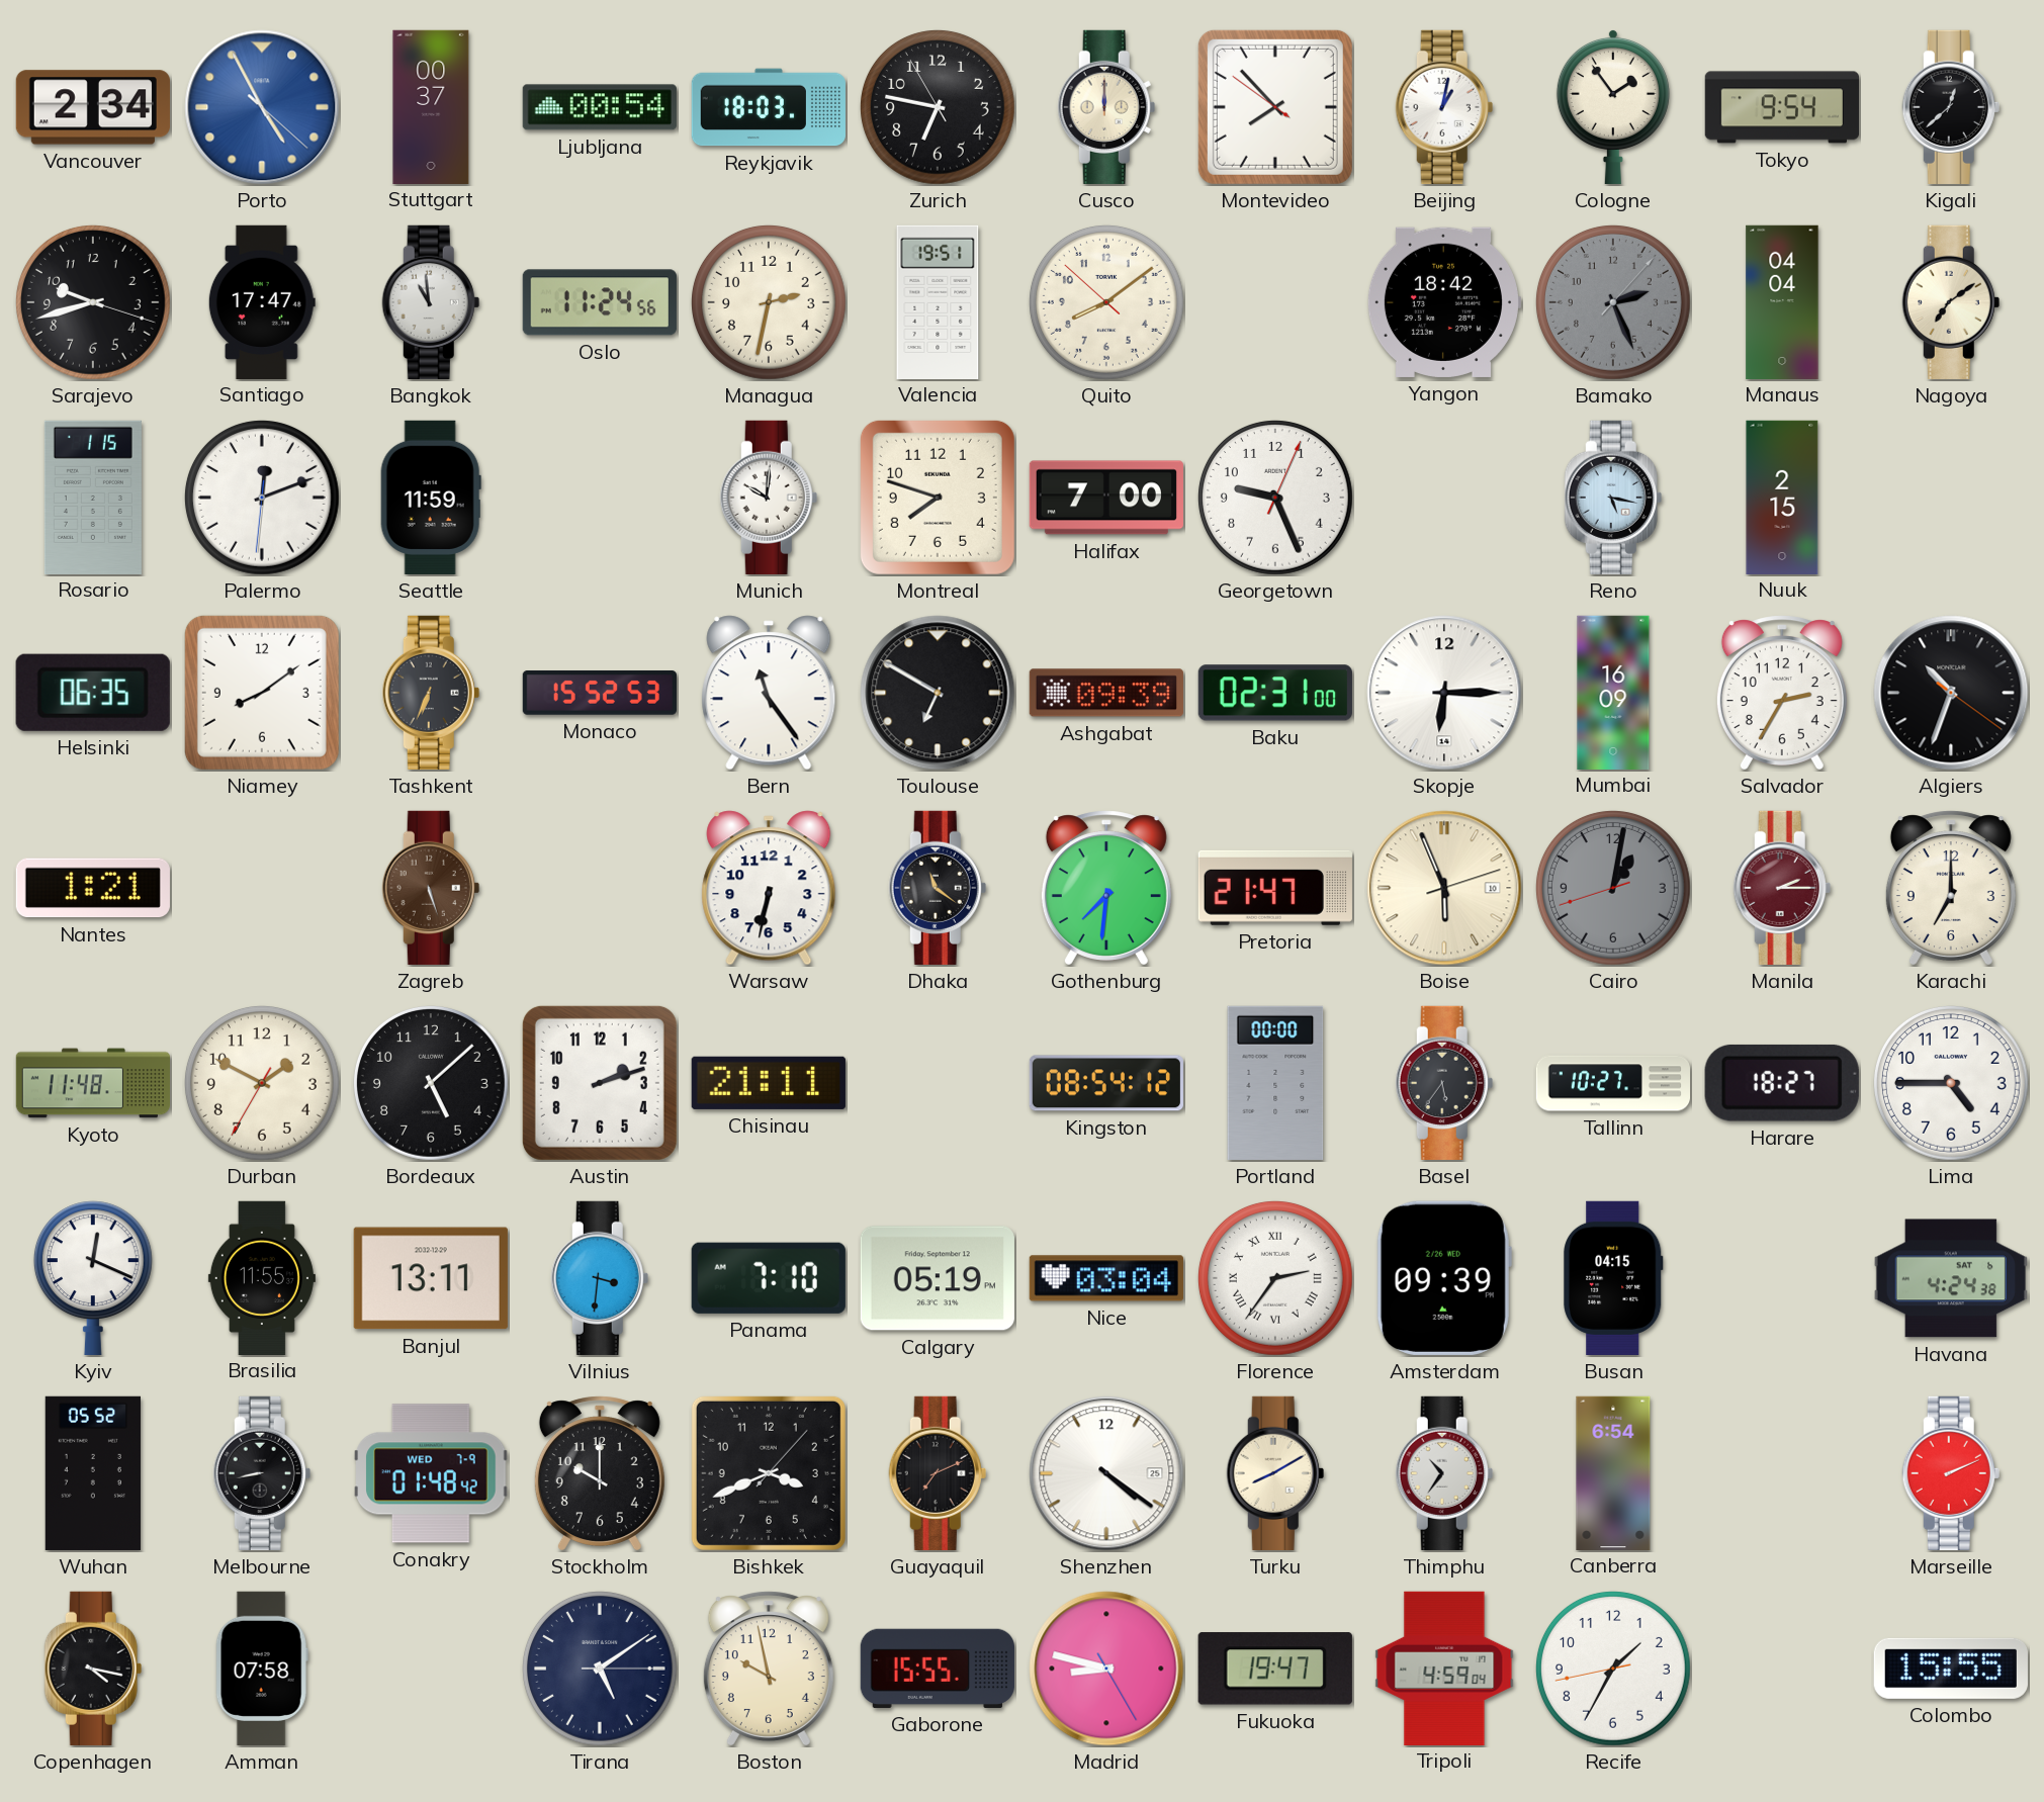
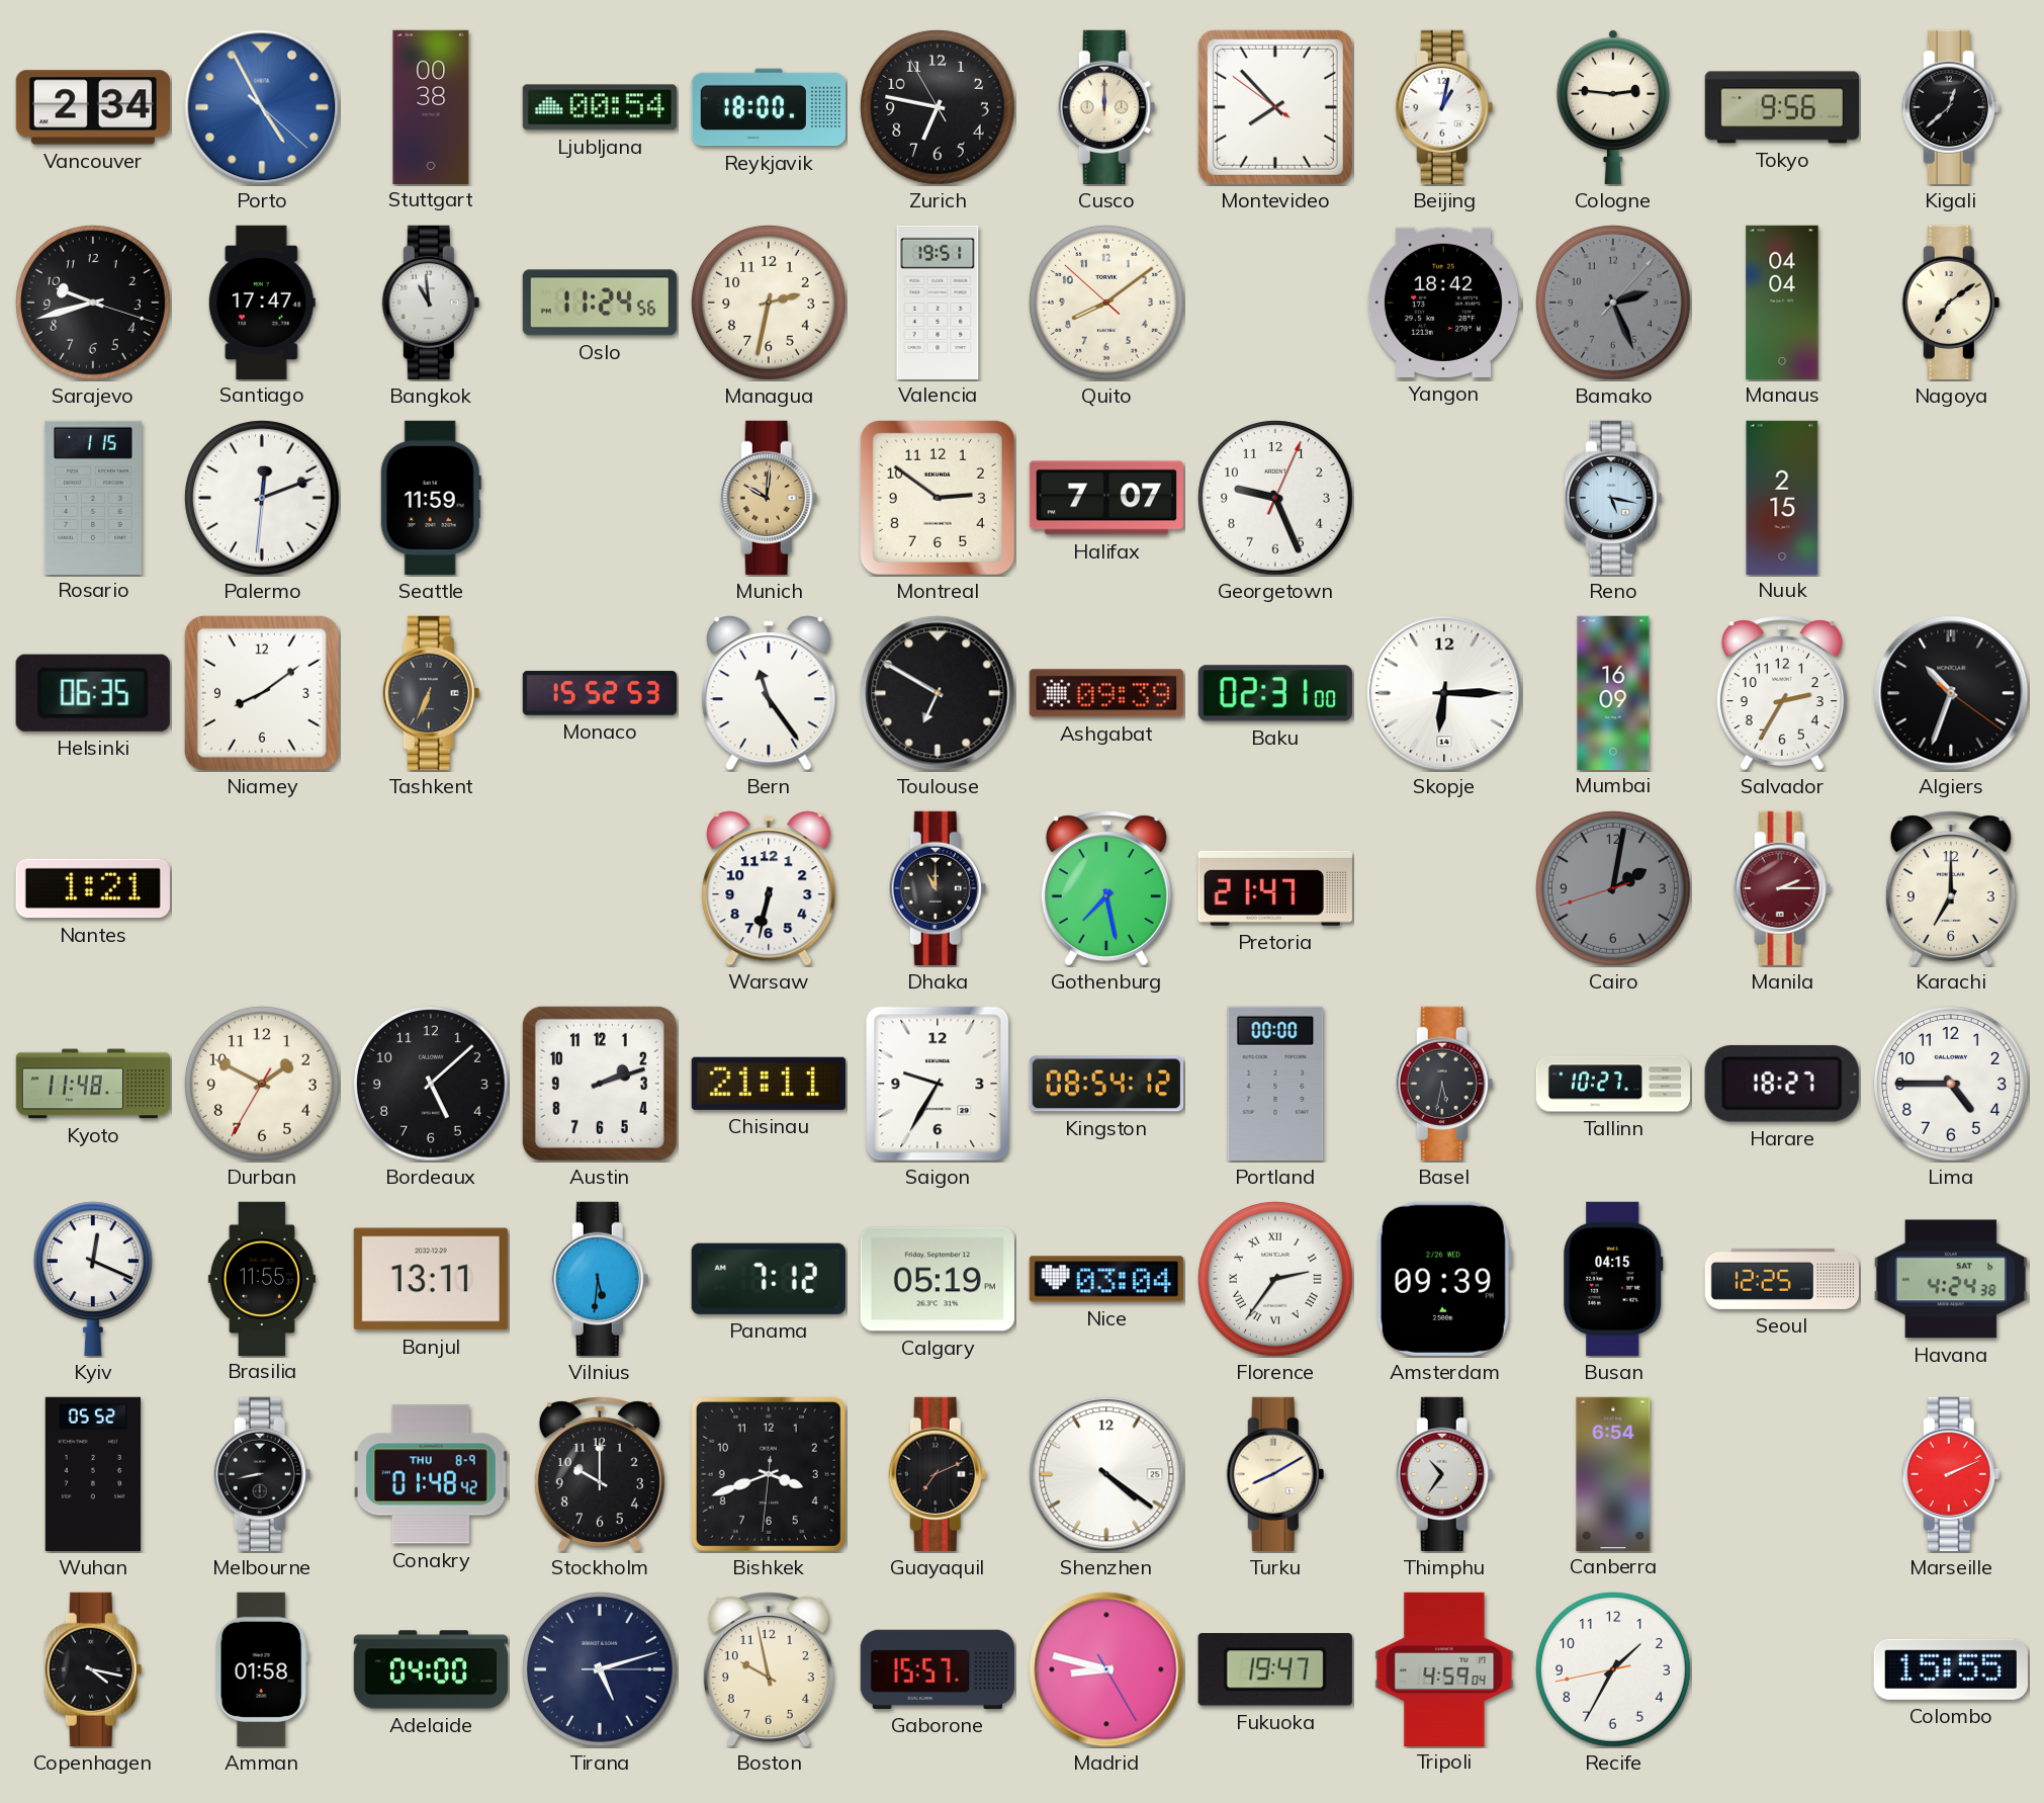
Stuttgart: 00:37 -> 00:38 (431, 106)
Reykjavik: 18:03 -> 18:00 (769, 107)
Cologne: 1:54 -> 2:46 (1613, 106)
Tokyo: 9:54 -> 9:56 (1781, 107)
Munich dial: white -> champagne (769, 498)
Montreal: 7:48 -> 2:51 (938, 498)
Halifax: 7:00 -> 7:07 (1106, 498)
Zagreb: 5:27 -> none (431, 888)
Dhaka: 11:21 -> 11:00 (938, 888)
Gothenburg: 7:31 -> 7:28 (1106, 888)
Boise: 5:56 -> none (1444, 888)
Cairo: 1:01 -> 2:01 (1613, 888)
Saigon: none -> 9:35 (938, 1084)
Basel: 5:36 -> 5:32 (1444, 1084)
Vilnius: 3:31 -> 5:31 (600, 1279)
Panama: 7:10 -> 7:12 (769, 1279)
Seoul: none -> 12:25 (1781, 1279)
Conakry date: WED 7-9 -> THU 8-9 (431, 1474)
Bishkek: 3:41:07 -> 3:41:31 (769, 1474)
Amman: 07:58 -> 01:58 (262, 1669)
Adelaide: none -> 04:00 (430, 1669)
Tirana: 5:09 -> 5:12 (600, 1669)
Gaborone: 15:55 -> 15:57 (938, 1669)
